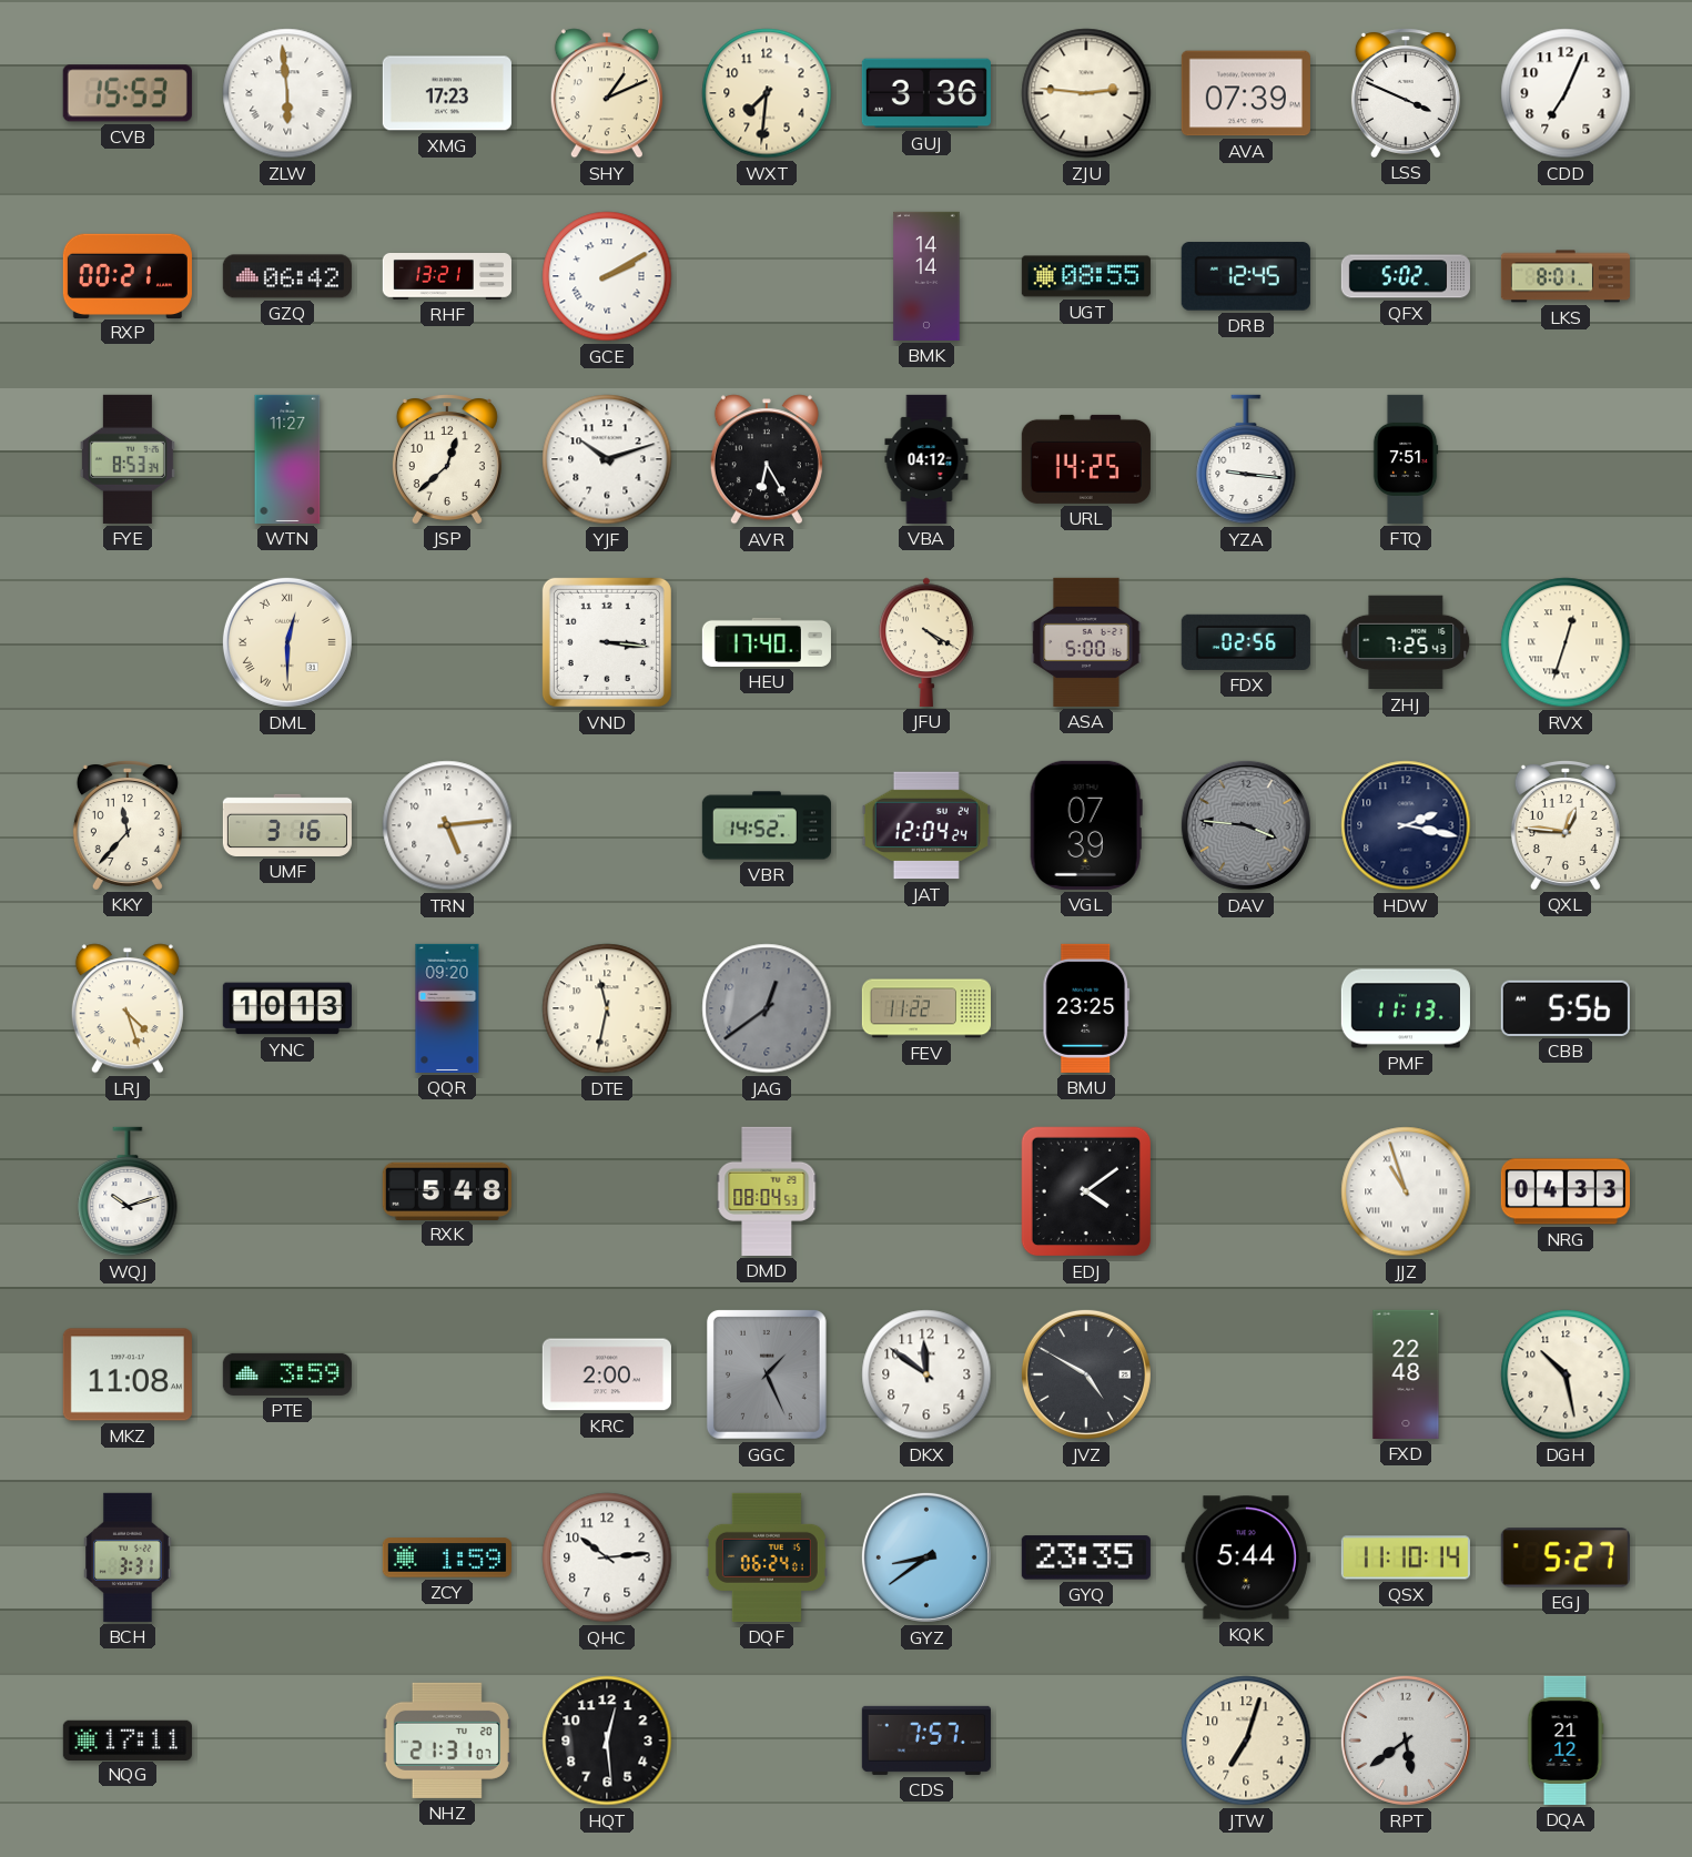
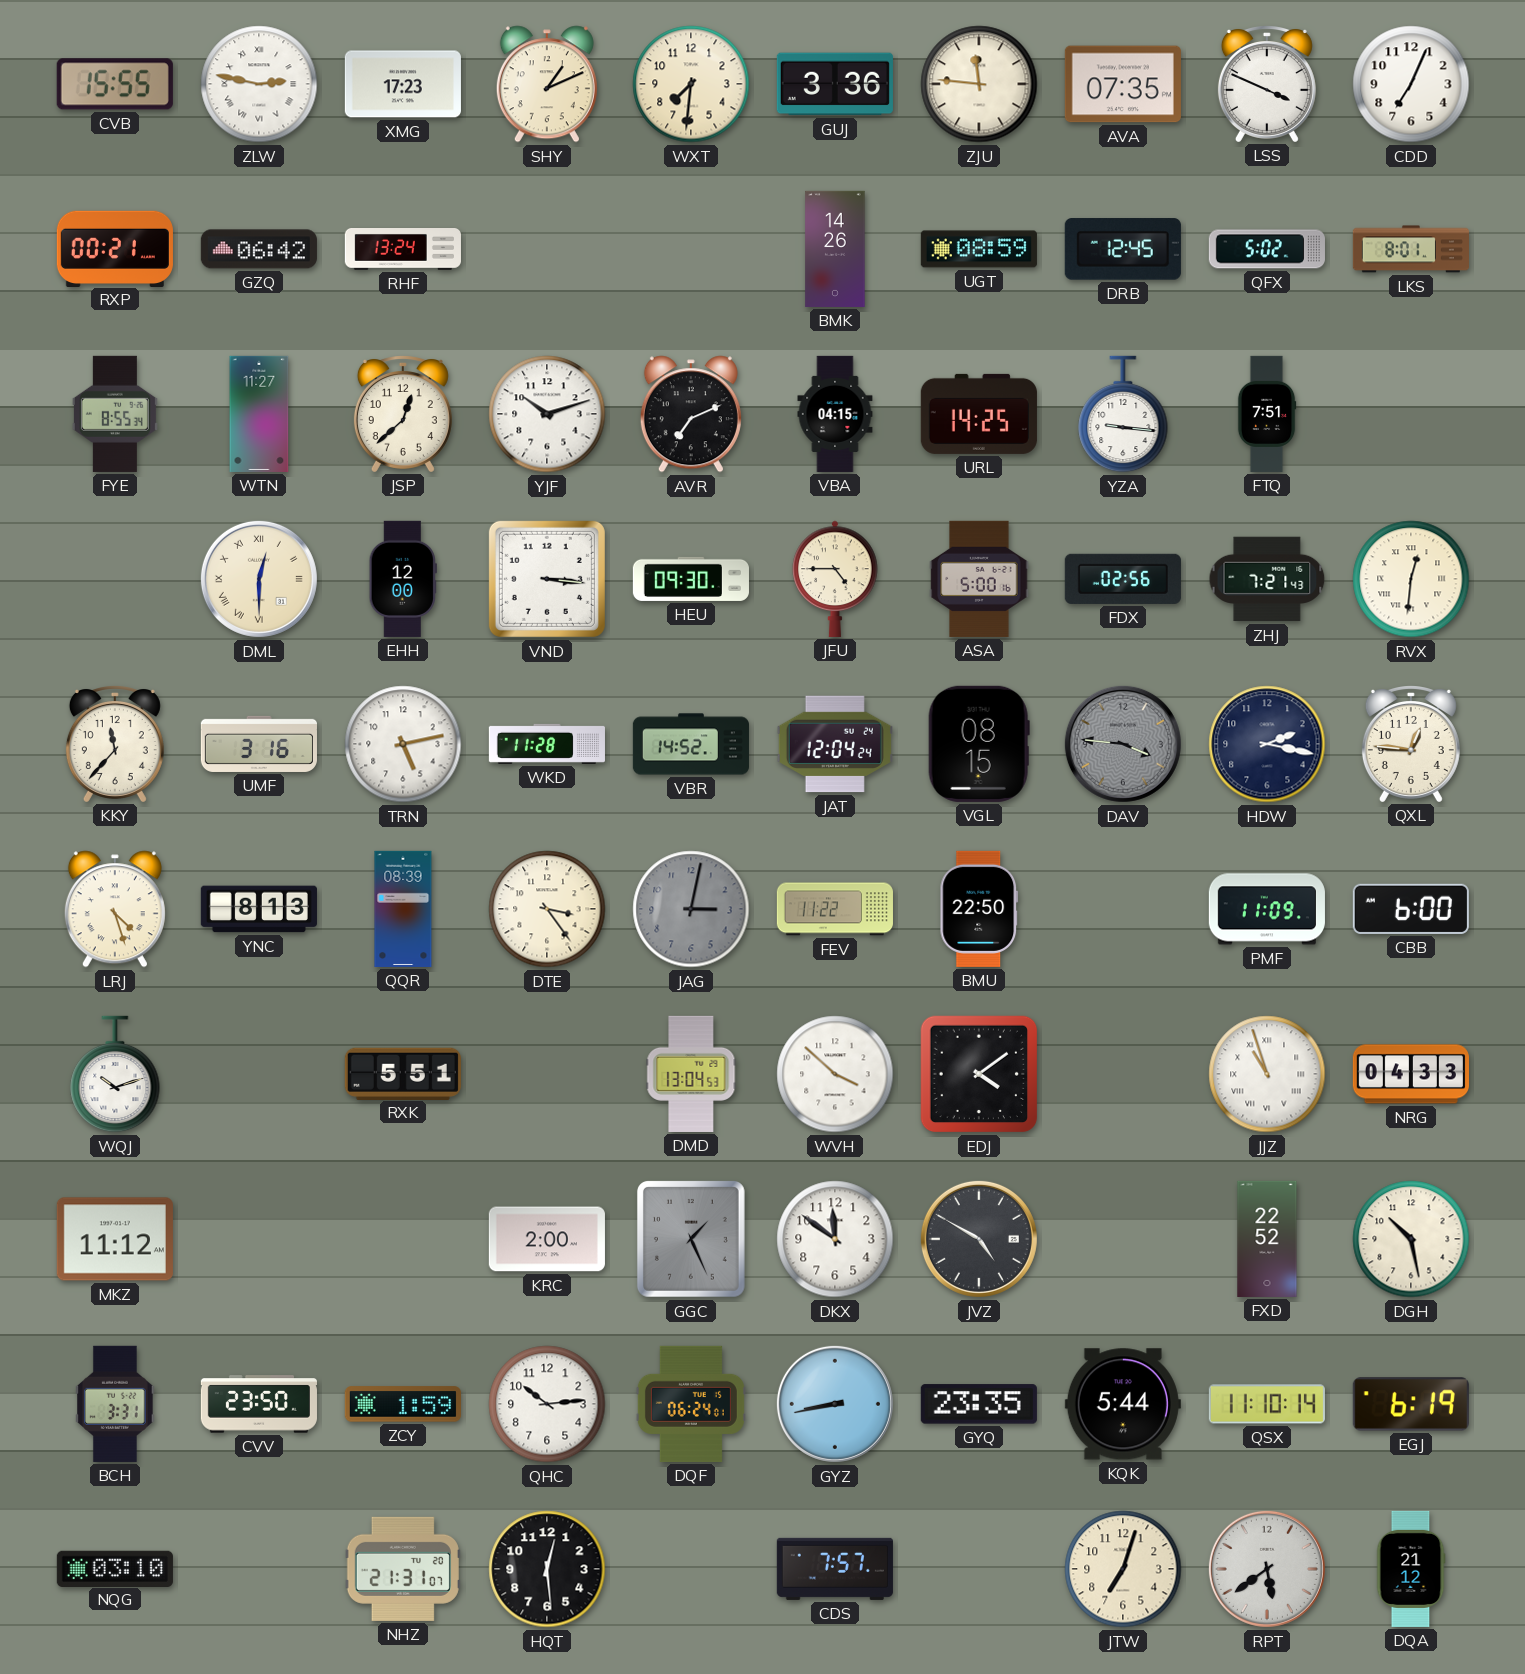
CVB: 15:53 -> 15:55 (115, 84)
ZLW: 5:59 -> 2:47 (259, 84)
ZJU: 2:46 -> 11:46 (979, 84)
AVA: 07:39 -> 07:35 (1123, 84)
RHF: 13:21 -> 13:24 (403, 250)
GCE: 2:10 -> none (607, 276)
BMK: 14:14 -> 14:26 (835, 249)
UGT: 08:55 -> 08:59 (979, 249)
FYE: 8:53 -> 8:55 (115, 414)
AVR: 6:25 -> 7:11 (691, 414)
VBA: 04:12 -> 04:15 (835, 414)
EHH: none -> 12:00 (403, 579)
HEU: 17:40 -> 09:30 (691, 579)
JFU: 4:20 -> 4:45 (835, 579)
ZHJ: 7:25 -> 7:21 (1267, 579)
RVX: 12:33 -> 12:31 (1411, 579)
TRN: 5:14 -> 5:13 (403, 744)
WKD: none -> 11:28 (547, 744)
VGL: 07:39 -> 08:15 (979, 744)
YNC: 10:13 -> 8:13 (259, 909)
QQR: 09:20 -> 08:39 (403, 909)
DTE: 11:32 -> 3:24 (547, 909)
JAG: 12:39 -> 3:02 (691, 909)
BMU: 23:25 -> 22:50 (979, 909)
PMF: 11:13 -> 11:09 (1267, 909)
CBB: 5:56 -> 6:00 (1411, 909)
RXK: 5:48 -> 5:51 (403, 1073)
DMD: 08:04 -> 13:04 (691, 1074)
WVH: none -> 3:52 (835, 1074)
MKZ: 11:08 -> 11:12 (115, 1239)
PTE: 3:59 -> none (287, 1374)
FXD: 22:48 -> 22:52 (1267, 1239)
CVV: none -> 23:50 (259, 1404)
GYZ: 8:39 -> 8:43 (835, 1404)
EGJ: 5:27 -> 6:19 (1411, 1404)
NQG: 17:11 -> 03:10 (115, 1568)
